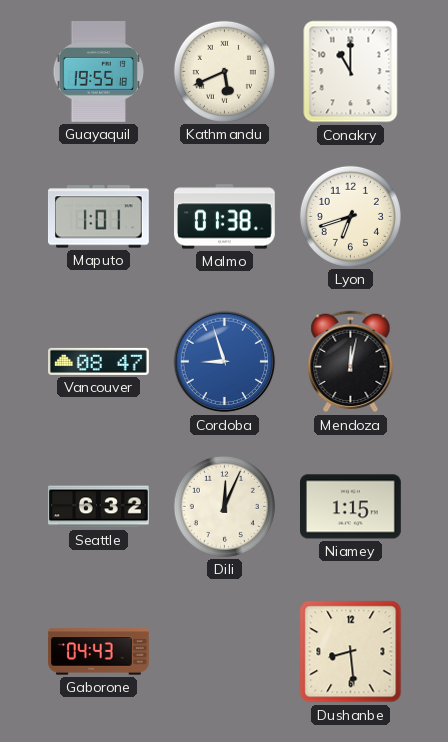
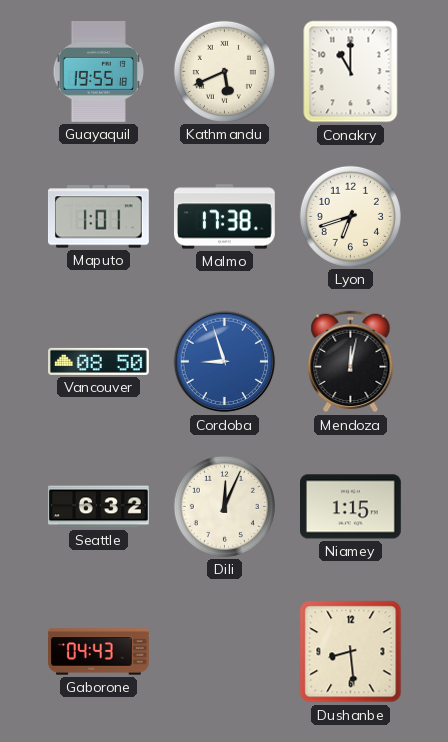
Malmo: 01:38 -> 17:38 (225, 217)
Vancouver: 08:47 -> 08:50 (99, 361)
